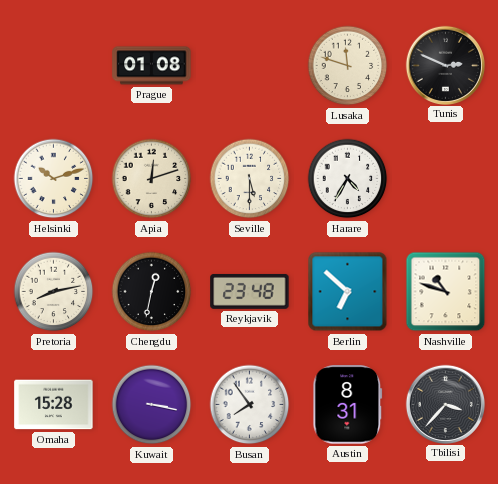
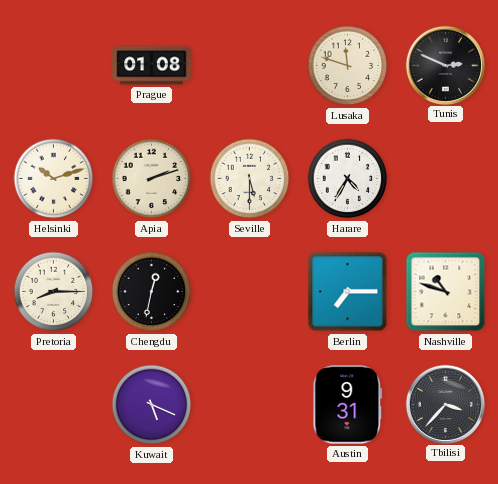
Apia: 12:12 -> 2:12 (152, 179)
Pretoria: 8:13 -> 8:15 (54, 292)
Reykjavik: 23:48 -> none (250, 291)
Berlin: 6:52 -> 7:15 (348, 292)
Omaha: 15:28 -> none (54, 405)
Kuwait: 3:17 -> 5:19 (152, 405)
Busan: 7:54 -> none (250, 405)
Austin: 8:31 -> 9:31 (348, 405)
